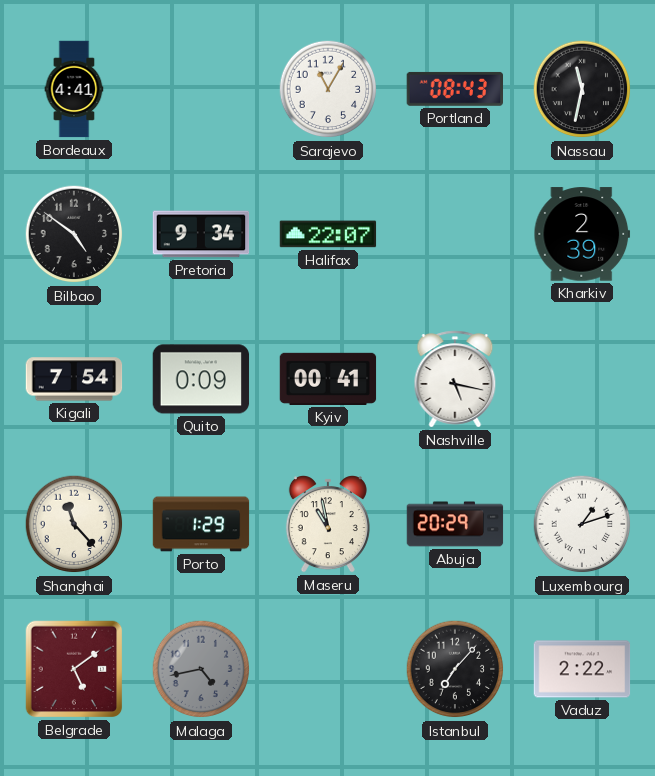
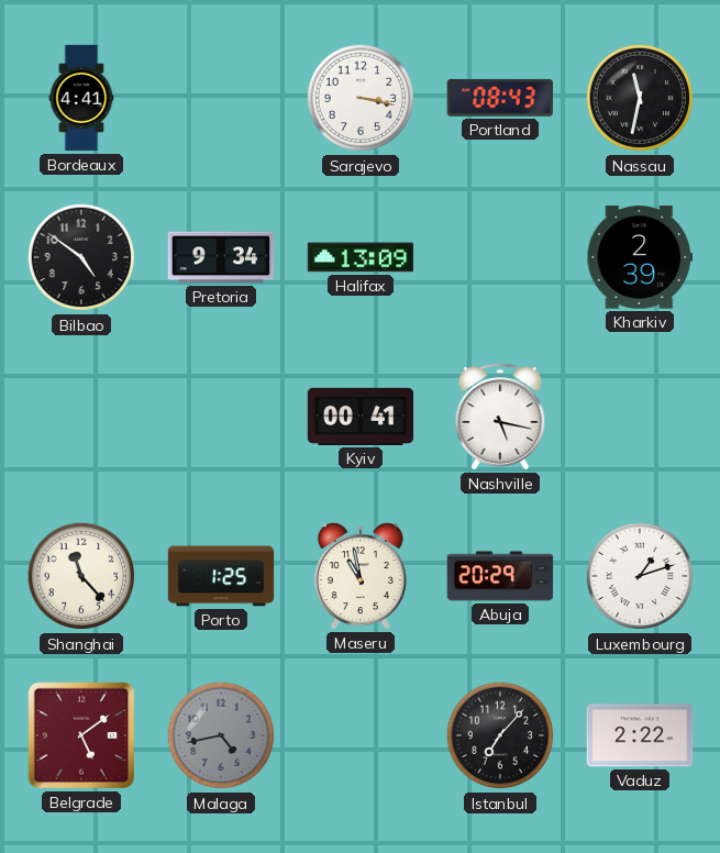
Sarajevo: 11:05 -> 3:17 (361, 98)
Halifax: 22:07 -> 13:09 (361, 257)
Kigali: 7:54 -> none (74, 379)
Quito: 0:09 -> none (201, 379)
Porto: 1:29 -> 1:25 (221, 576)
